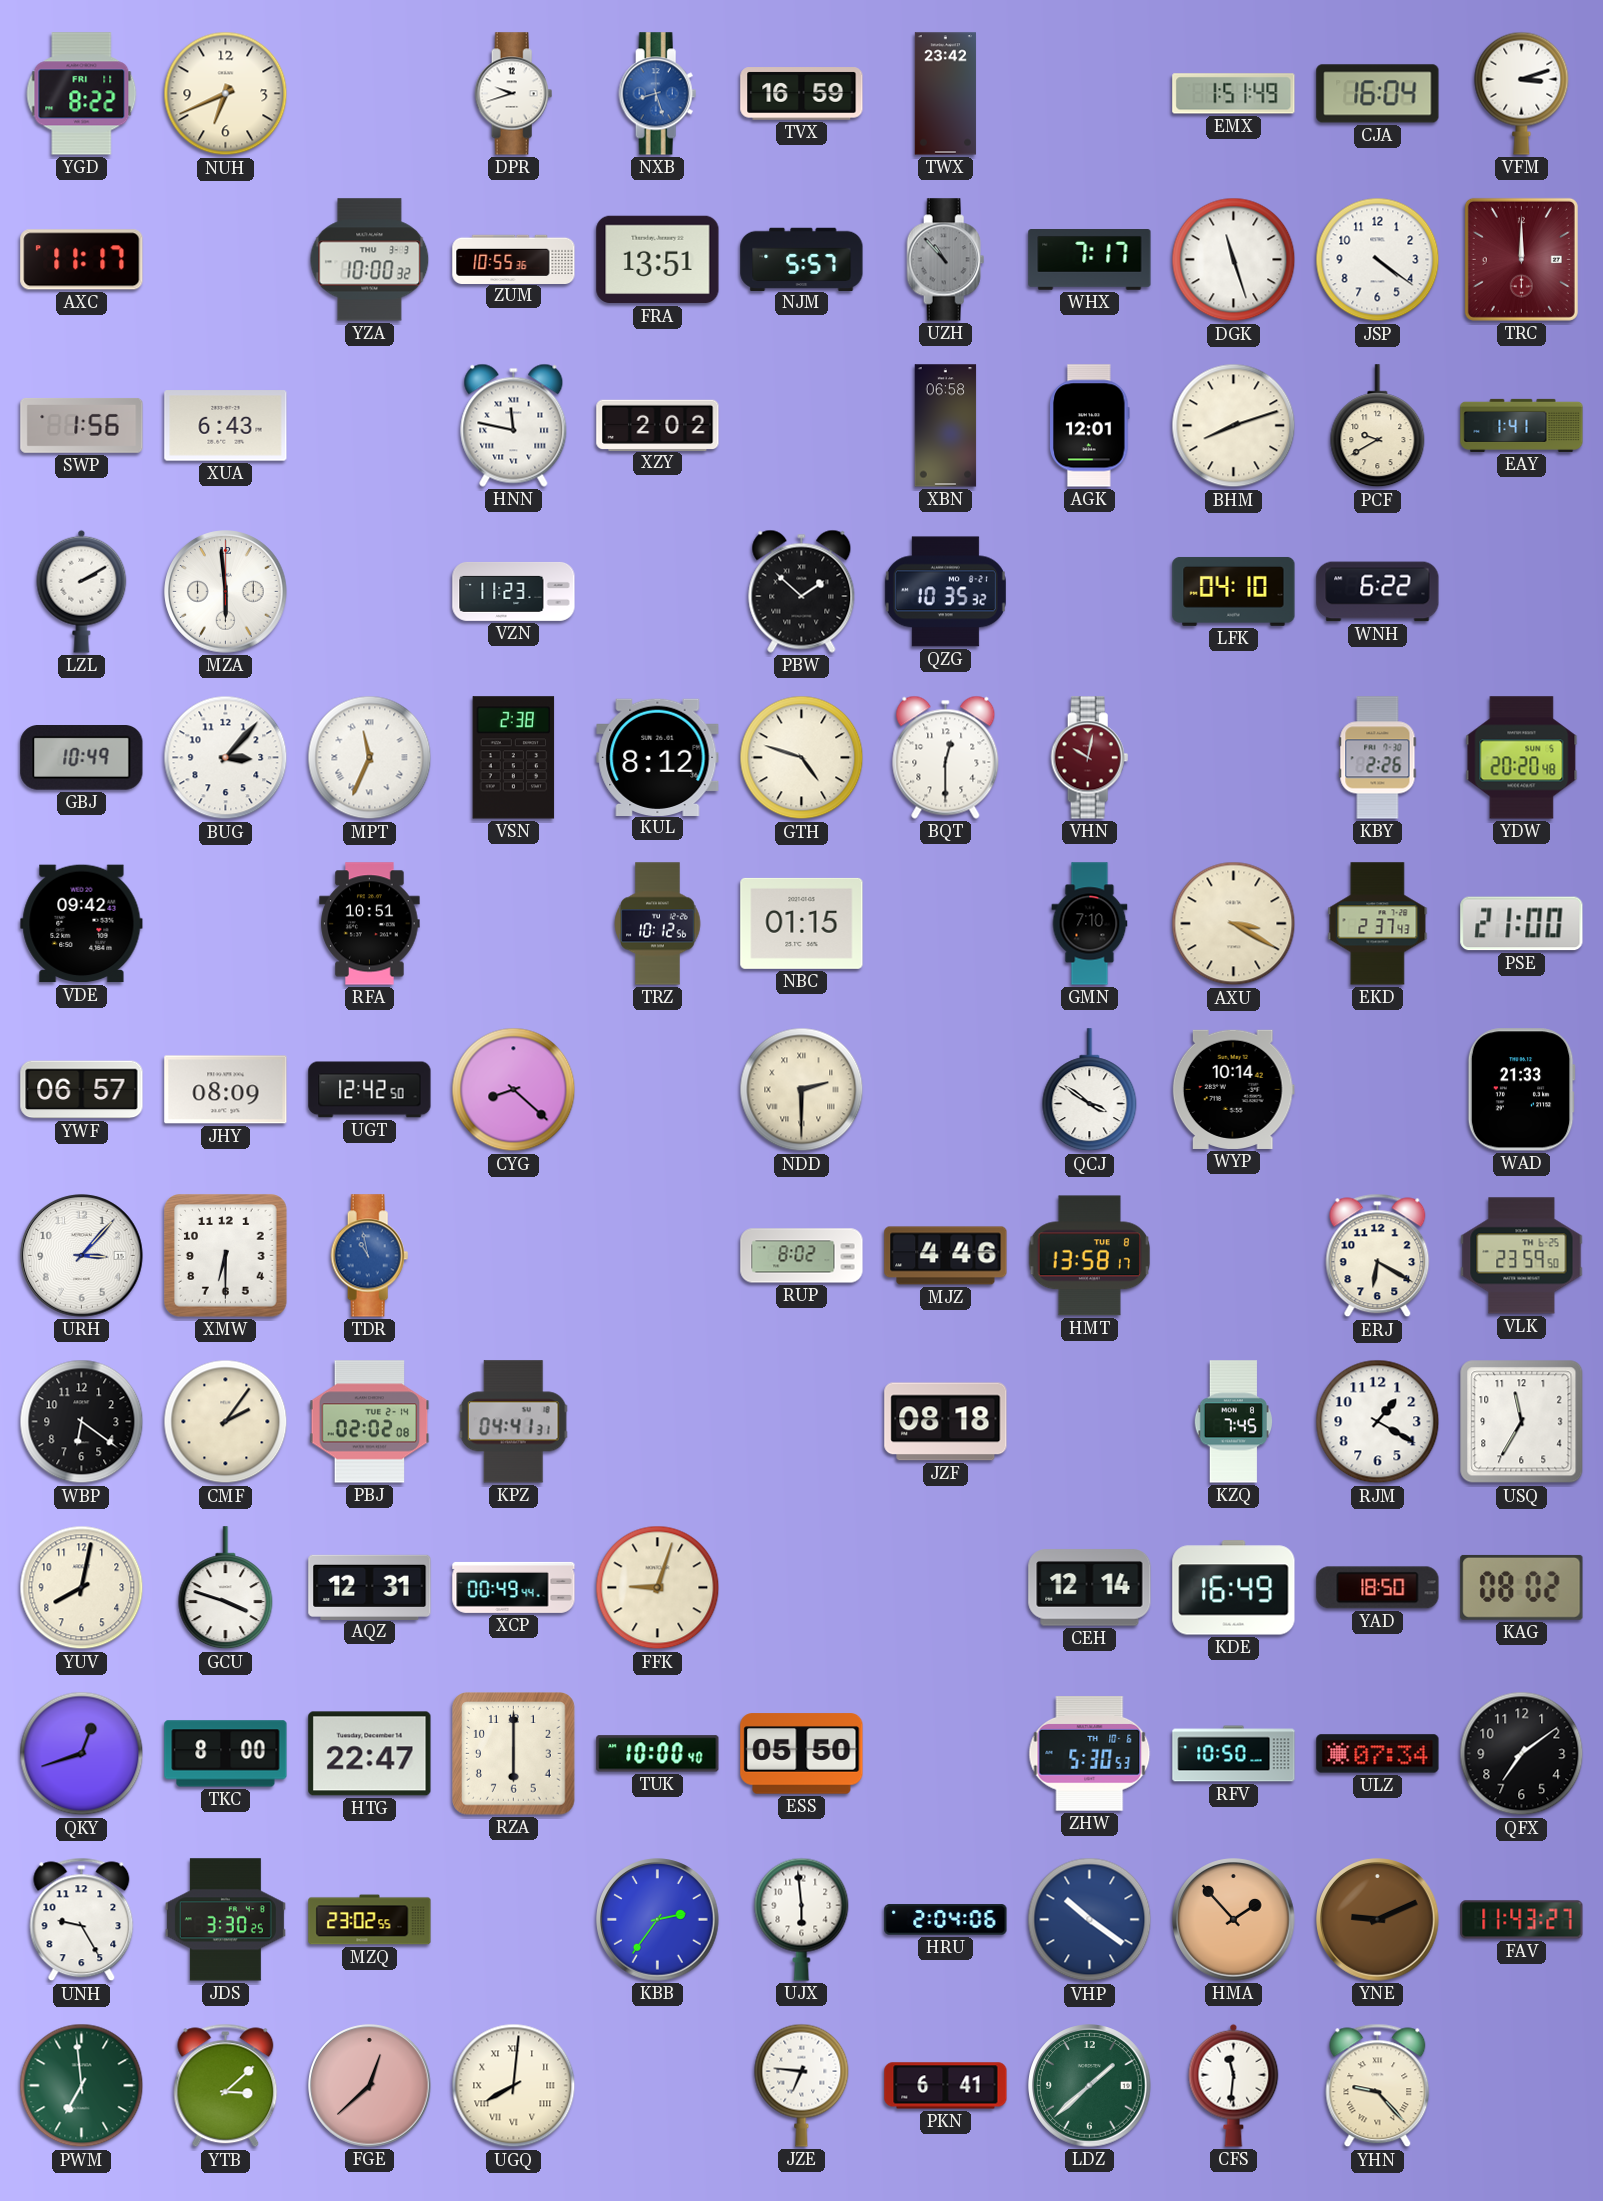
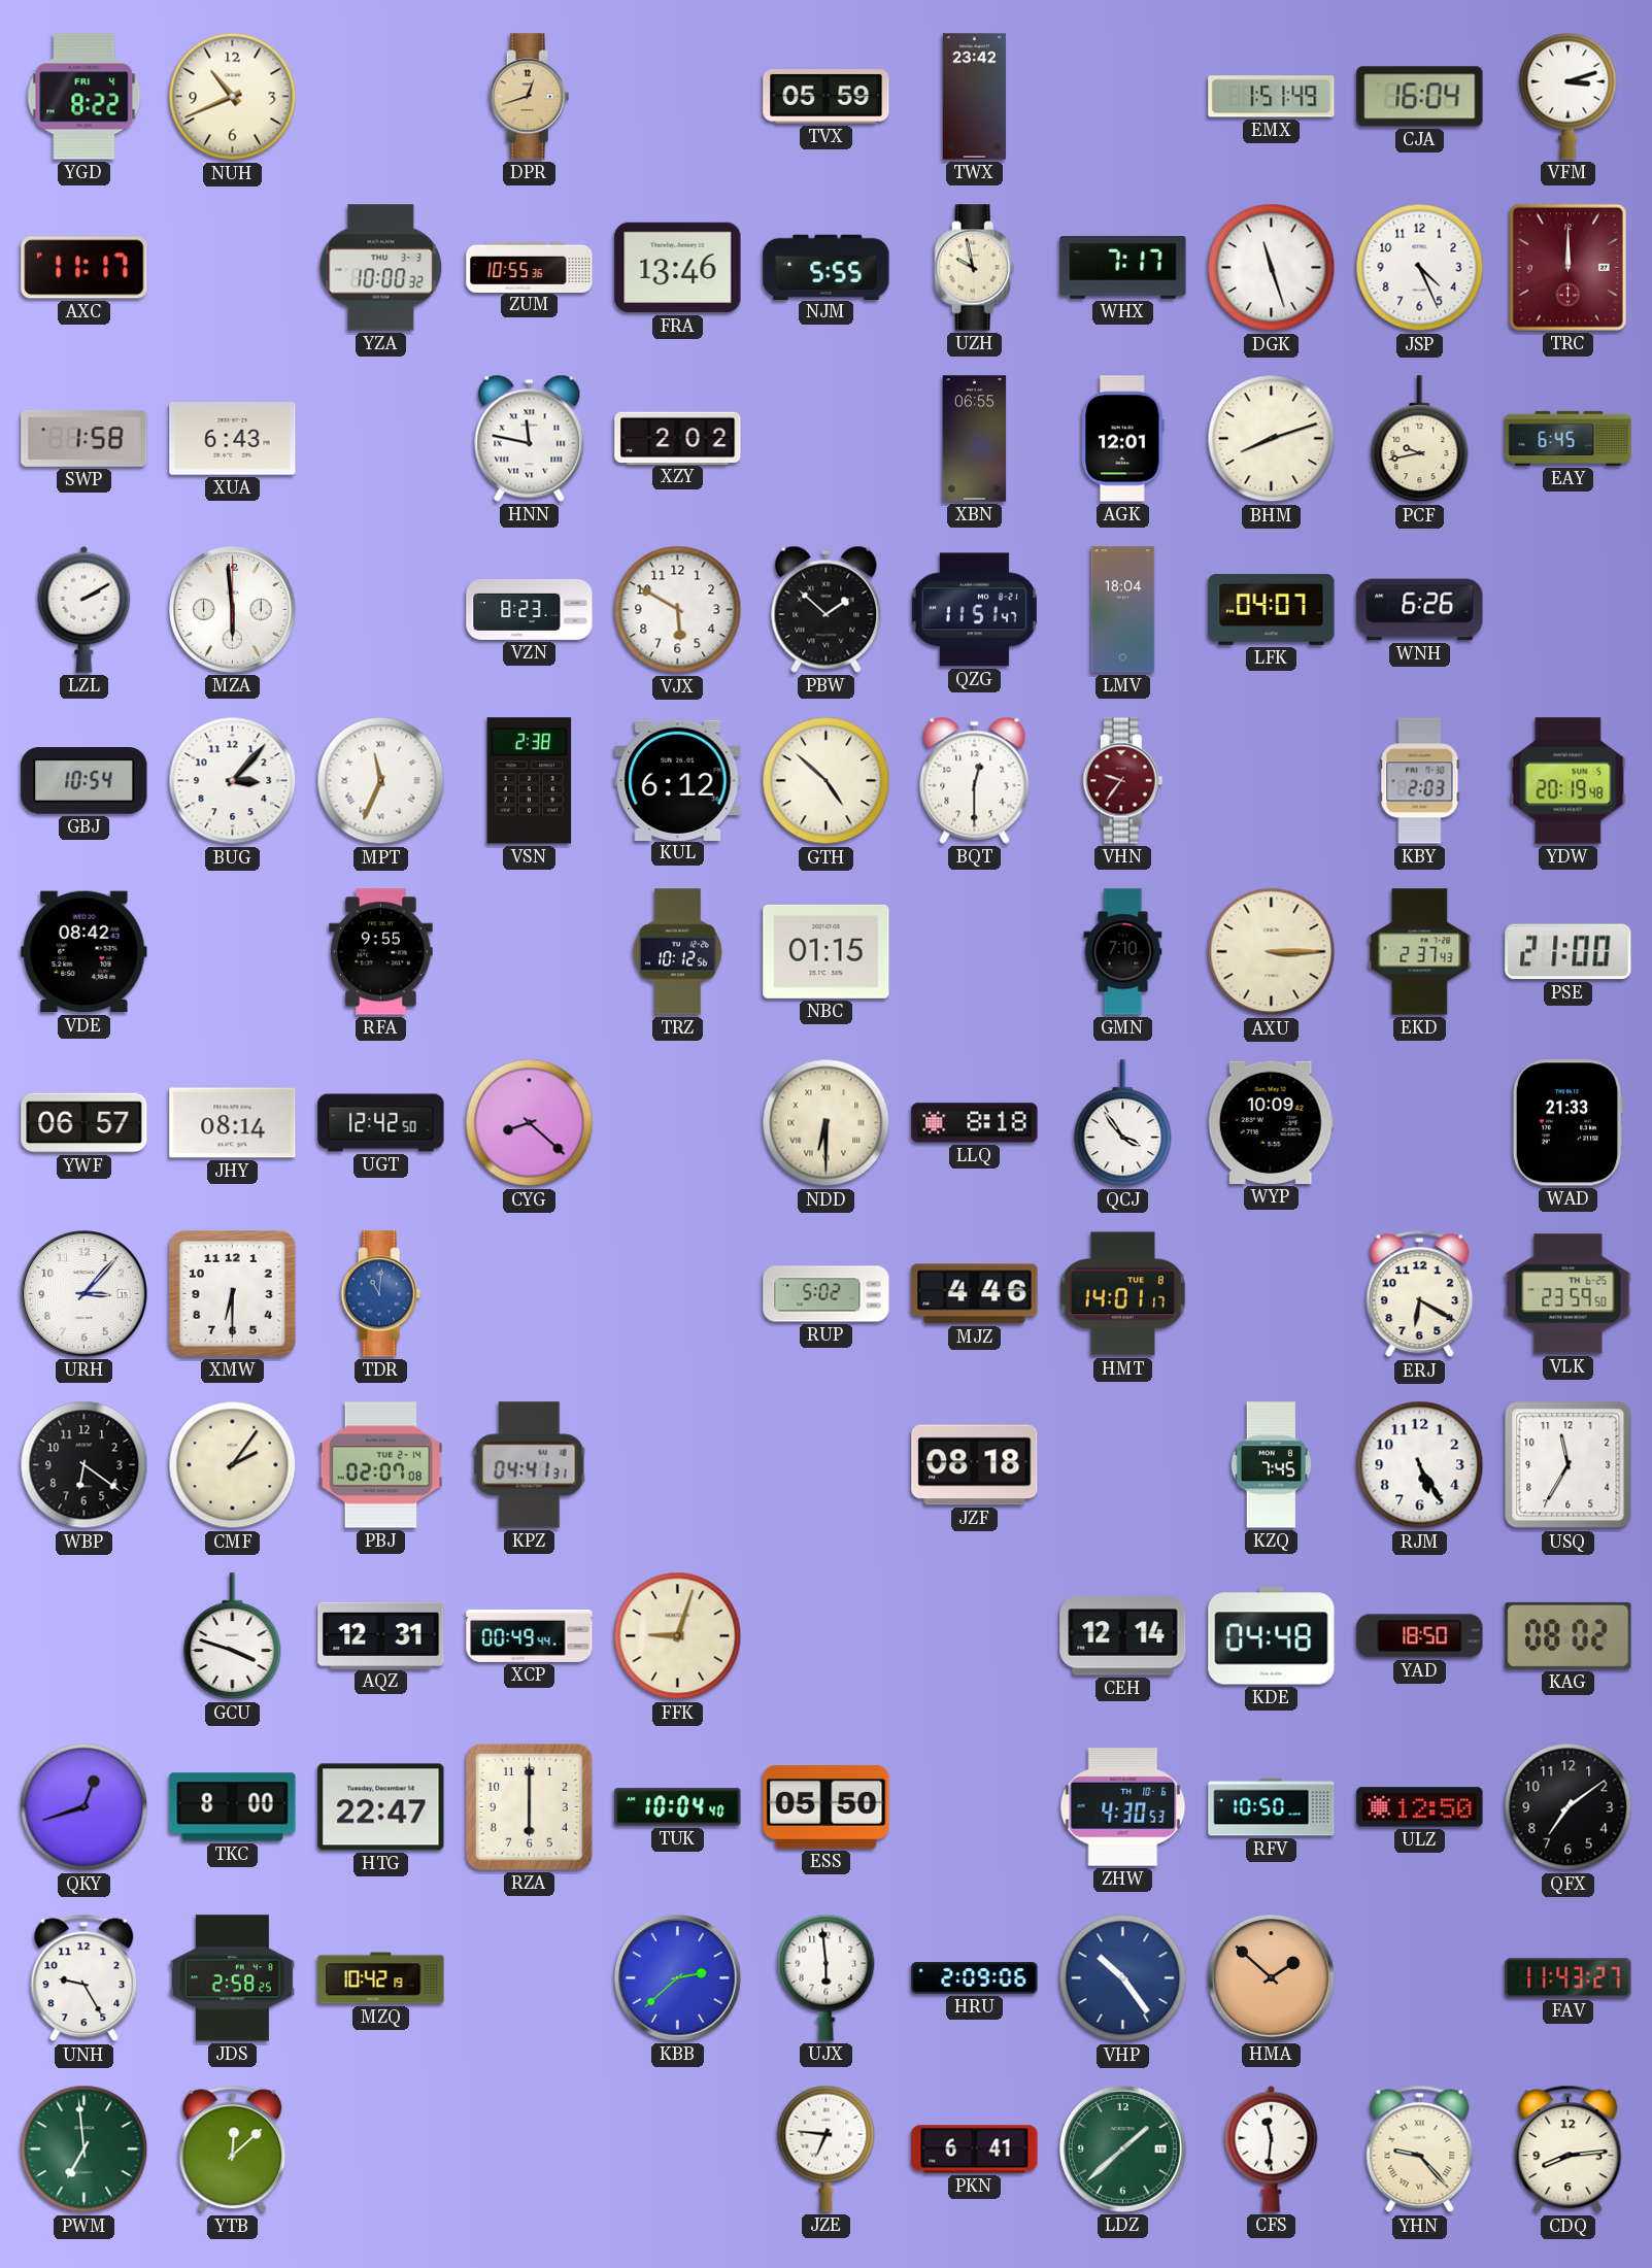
YGD date: FRI 11 -> FRI 4 (85, 97)
NUH: 6:41 -> 10:41 (233, 97)
DPR: 9:42 -> 12:42 (530, 97)
DPR dial: white -> champagne (530, 97)
NXB: 8:27 -> none (658, 94)
TVX: 16:59 -> 05:59 (827, 97)
FRA: 13:51 -> 13:46 (678, 268)
NJM: 5:57 -> 5:55 (827, 267)
UZH: 10:53 -> 9:58 (975, 268)
UZH dial: grey -> cream (975, 268)
JSP: 4:21 -> 4:26 (1420, 268)
SWP: 1:56 -> 1:58 (85, 438)
XBN: 06:58 -> 06:55 (975, 439)
PCF: 9:40 -> 9:43 (1420, 439)
EAY: 1:41 -> 6:45 (1569, 438)
VZN: 11:23 -> 8:23 (530, 609)
VJX: none -> 5:50 (678, 610)
QZG: 10:35 -> 11:51 (974, 610)
LMV: none -> 18:04 (1123, 610)
LFK: 04:10 -> 04:07 (1272, 609)
WNH: 6:22 -> 6:26 (1420, 610)
GBJ: 10:49 -> 10:54 (85, 781)
KUL: 8:12 -> 6:12 (678, 780)
GTH: 4:48 -> 4:52 (827, 781)
VHN: 10:02 -> 9:36 (1123, 781)
KBY: 2:26 -> 2:03 (1420, 781)
YDW: 20:20 -> 20:19 (1569, 781)
VDE: 09:42 -> 08:42 (85, 952)
RFA: 10:51 -> 9:55 (381, 952)
AXU: 3:20 -> 3:15 (1272, 952)
JHY: 08:09 -> 08:14 (233, 1123)
NDD: 2:30 -> 6:30 (827, 1123)
LLQ: none -> 8:18 (975, 1123)
QCJ: 3:51 -> 3:54 (1123, 1123)
WYP: 10:14 -> 10:09 (1271, 1122)
TDR: 10:58 -> 11:01 (381, 1294)
RUP: 8:02 -> 5:02 (827, 1294)
HMT: 13:58 -> 14:01 (1123, 1294)
PBJ: 02:02 -> 02:07 (381, 1465)
RJM: 1:20 -> 5:25 (1420, 1465)
YUV: 8:02 -> none (82, 1588)
KDE: 16:49 -> 04:48 (1272, 1636)
TUK: 10:00 -> 10:04 (678, 1807)
ZHW: 5:30 -> 4:30 (1123, 1807)
ULZ: 07:34 -> 12:50 (1420, 1807)
JDS: 3:30 -> 2:58 (232, 1978)
MZQ: 23:02 -> 10:42 (381, 1978)
KBB: 2:36 -> 2:38 (678, 1978)
HRU: 2:04 -> 2:09 (975, 1978)
VHP: 10:21 -> 10:24 (1123, 1978)
HMA: 1:53 -> 1:52 (1272, 1978)
YNE: 9:11 -> none (1378, 1920)
YTB: 3:08 -> 12:08 (233, 2149)
FGE: 12:38 -> none (370, 2086)
UGQ: 8:01 -> none (514, 2086)
CDQ: none -> 8:14 (1569, 2149)
